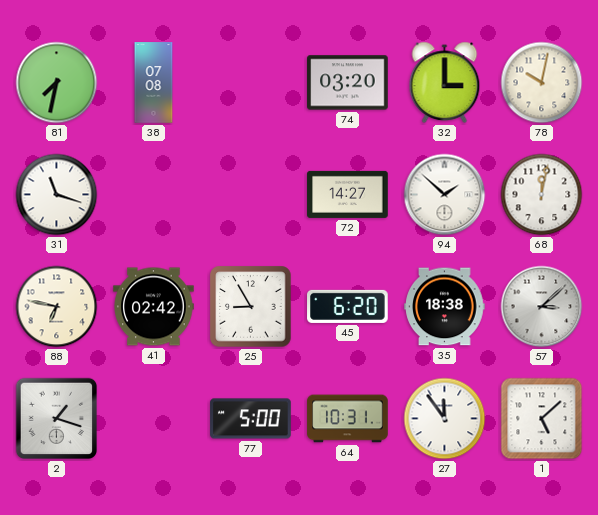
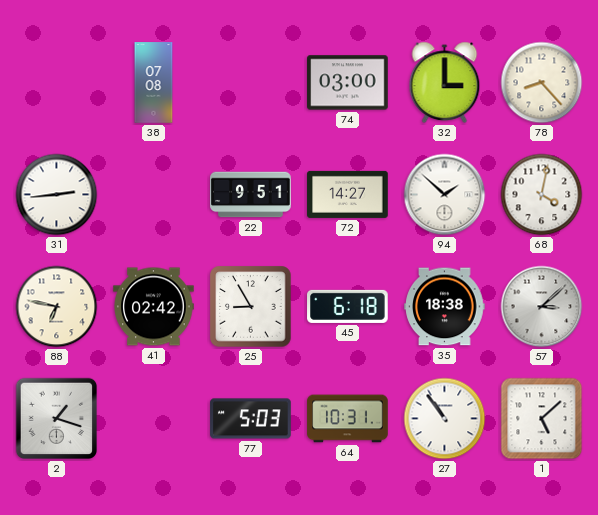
81: 7:32 -> none (57, 83)
74: 03:20 -> 03:00 (348, 83)
78: 10:02 -> 8:23 (542, 83)
31: 11:18 -> 2:44 (57, 195)
22: none -> 9:51 (251, 195)
68: 12:02 -> 4:02 (542, 195)
45: 6:20 -> 6:18 (348, 306)
77: 5:00 -> 5:03 (251, 419)
27: 11:54 -> 10:54 (445, 419)
